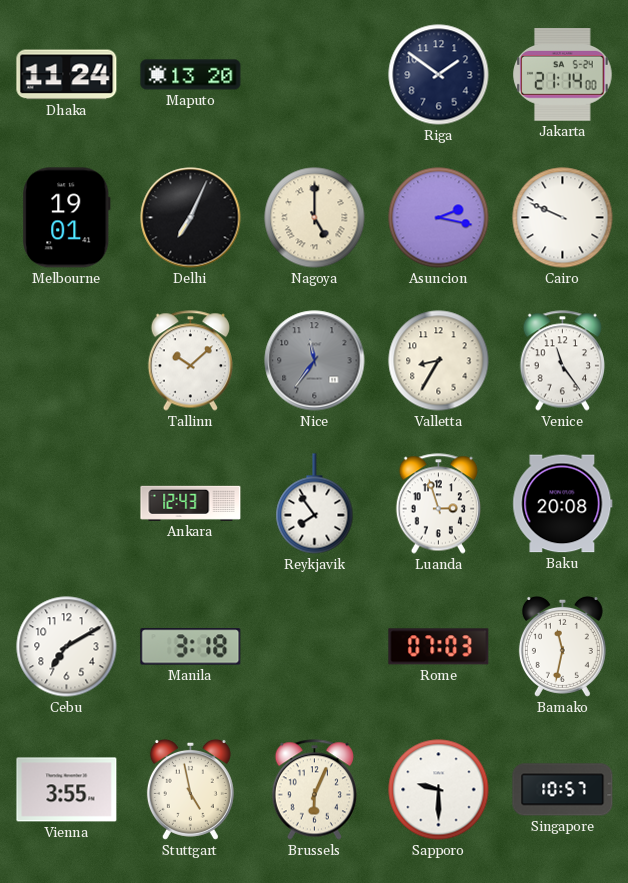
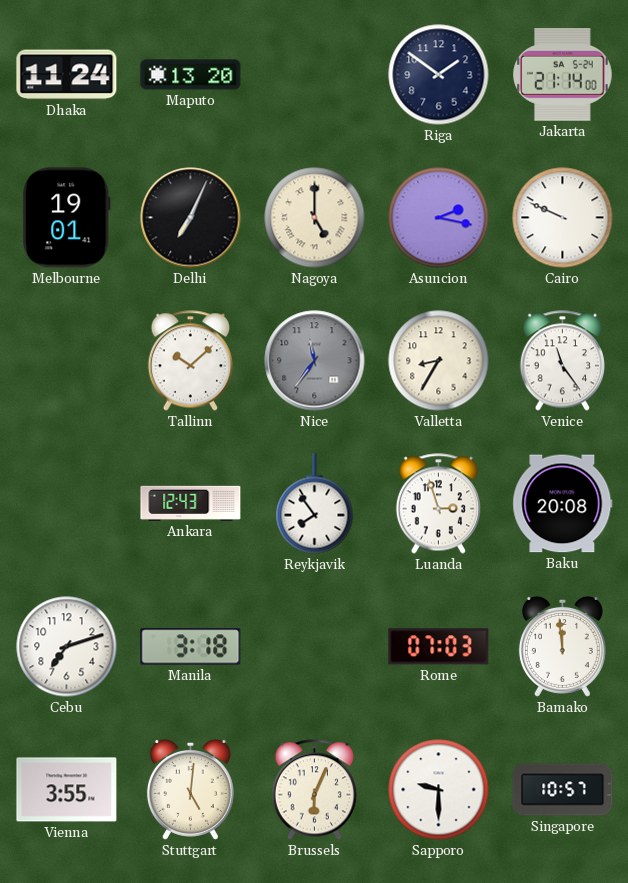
Cebu: 7:10 -> 7:12 (67, 647)
Bamako: 11:32 -> 11:59 (562, 646)
Stuttgart: 4:58 -> 5:01 (190, 789)
